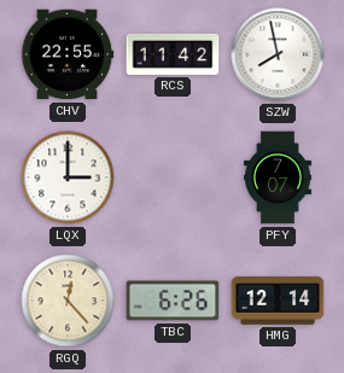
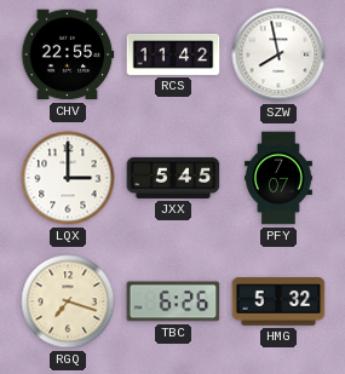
JXX: none -> 5:45 (173, 178)
RGQ: 12:23 -> 7:18 (68, 301)
HMG: 12:14 -> 5:32 (278, 301)
